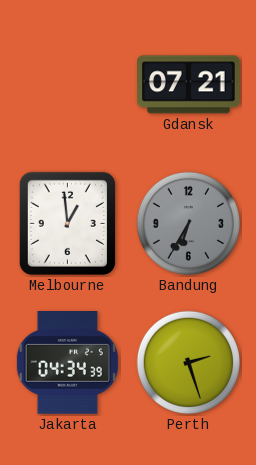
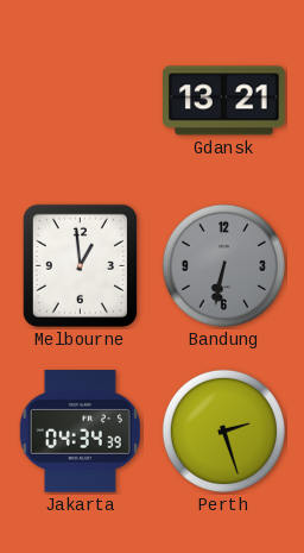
Gdansk: 07:21 -> 13:21 (224, 101)
Bandung: 6:35 -> 6:32 (223, 265)
